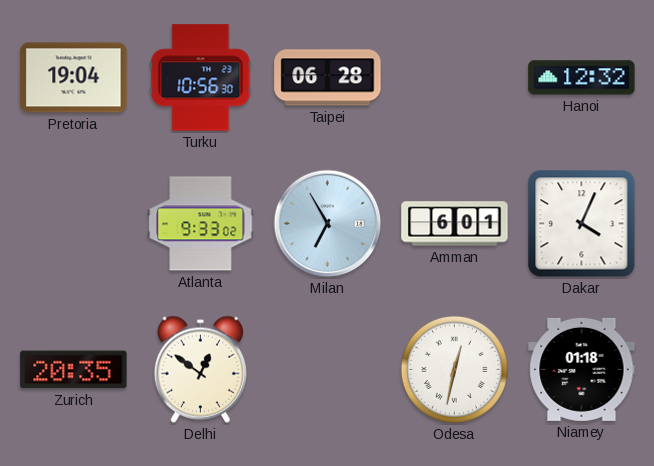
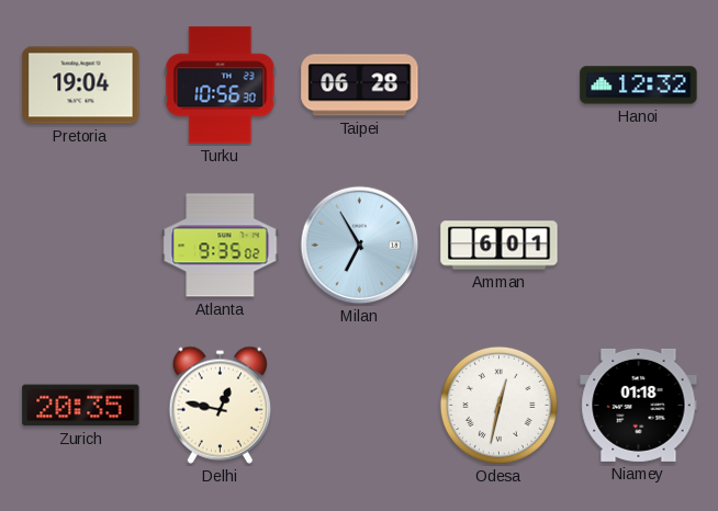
Atlanta: 9:33 -> 9:35 (221, 246)
Dakar: 4:04 -> none (582, 224)
Delhi: 12:51 -> 12:47 (220, 405)
